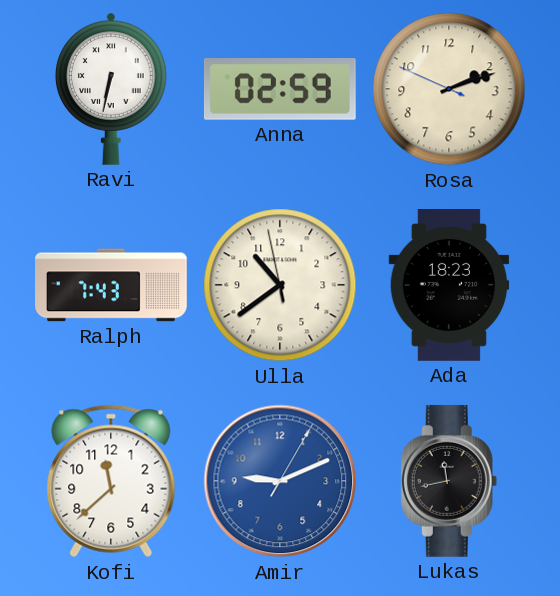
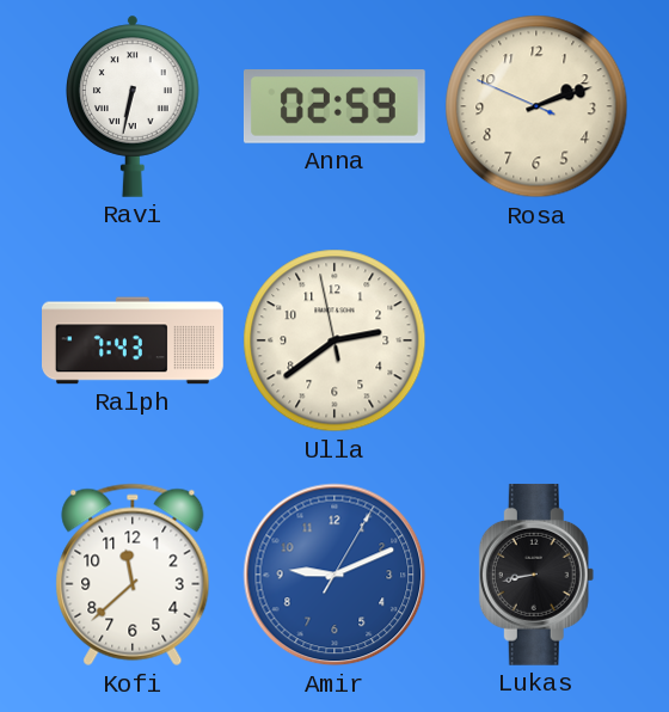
Ulla: 10:38 -> 2:38 (334, 340)
Ada: 18:23 -> none (449, 286)
Lukas: 11:43 -> 8:43 (536, 575)
